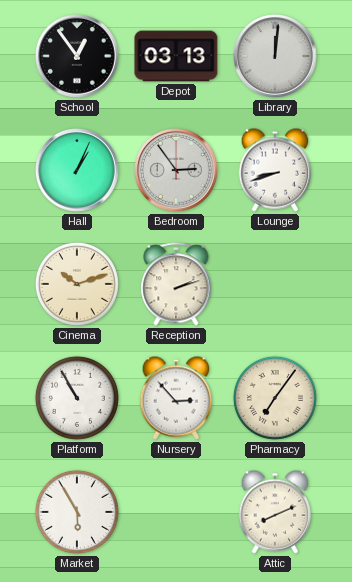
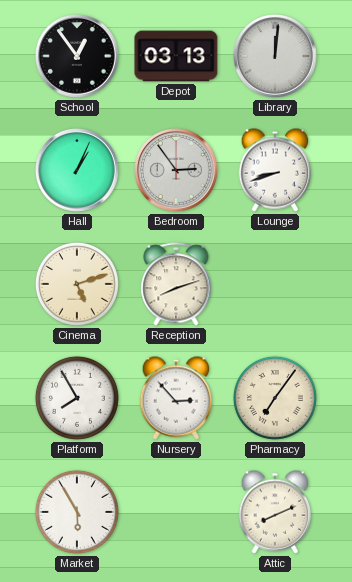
Cinema: 10:12 -> 5:12 (77, 284)
Reception: 2:12 -> 8:12 (176, 284)
Platform: 10:55 -> 7:55 (77, 398)
